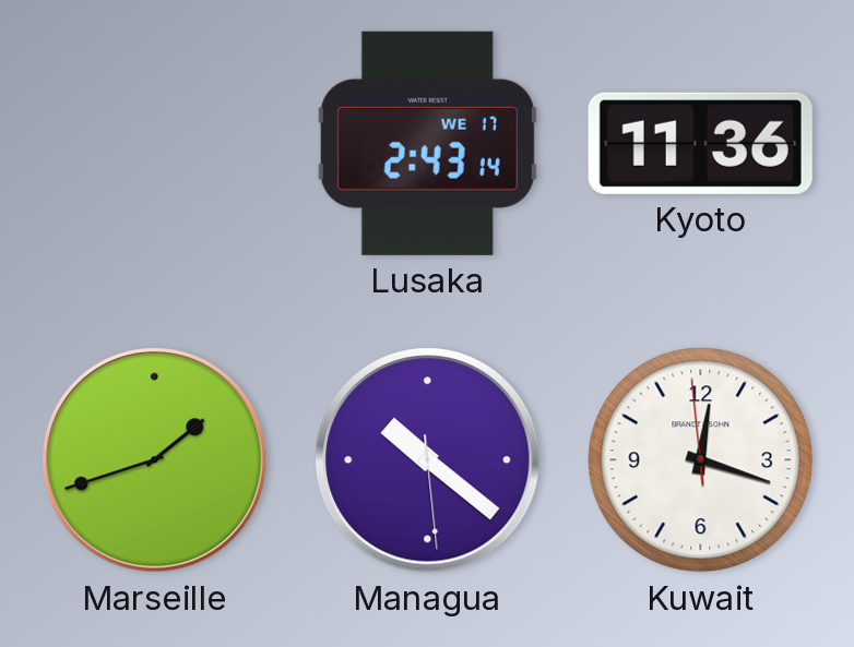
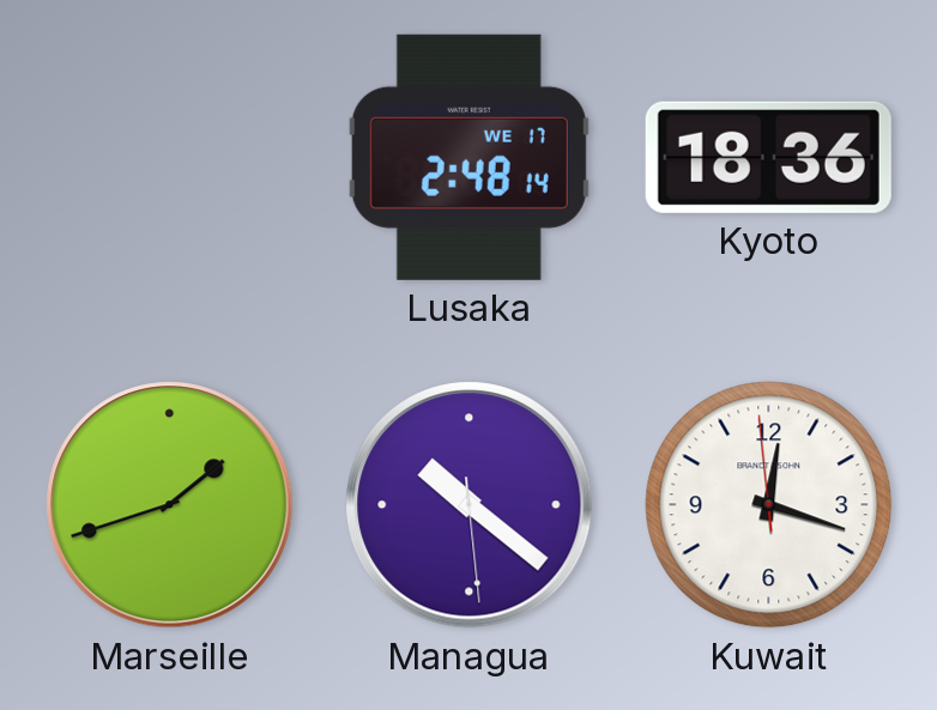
Lusaka: 2:43 -> 2:48 (468, 157)
Kyoto: 11:36 -> 18:36 (768, 157)
